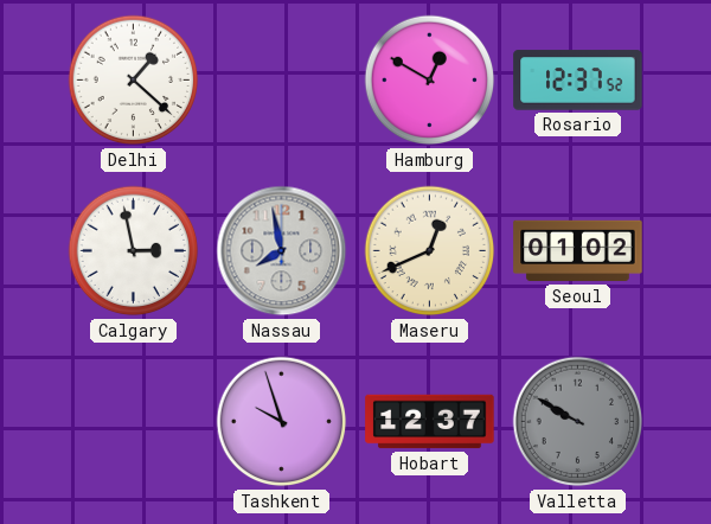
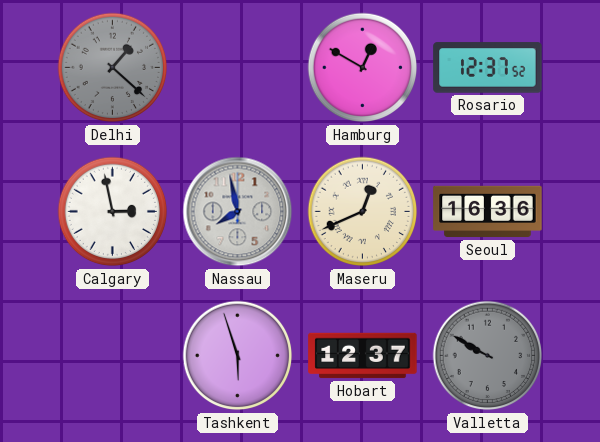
Delhi dial: white -> grey (113, 68)
Seoul: 01:02 -> 16:36 (488, 212)
Tashkent: 9:57 -> 5:57 (238, 356)
